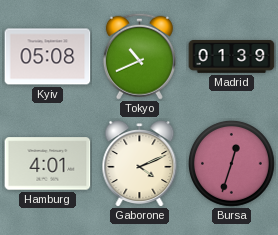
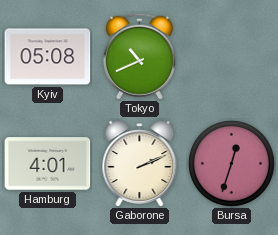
Madrid: 01:39 -> none (232, 57)
Gaborone: 4:11 -> 2:11 (140, 164)
